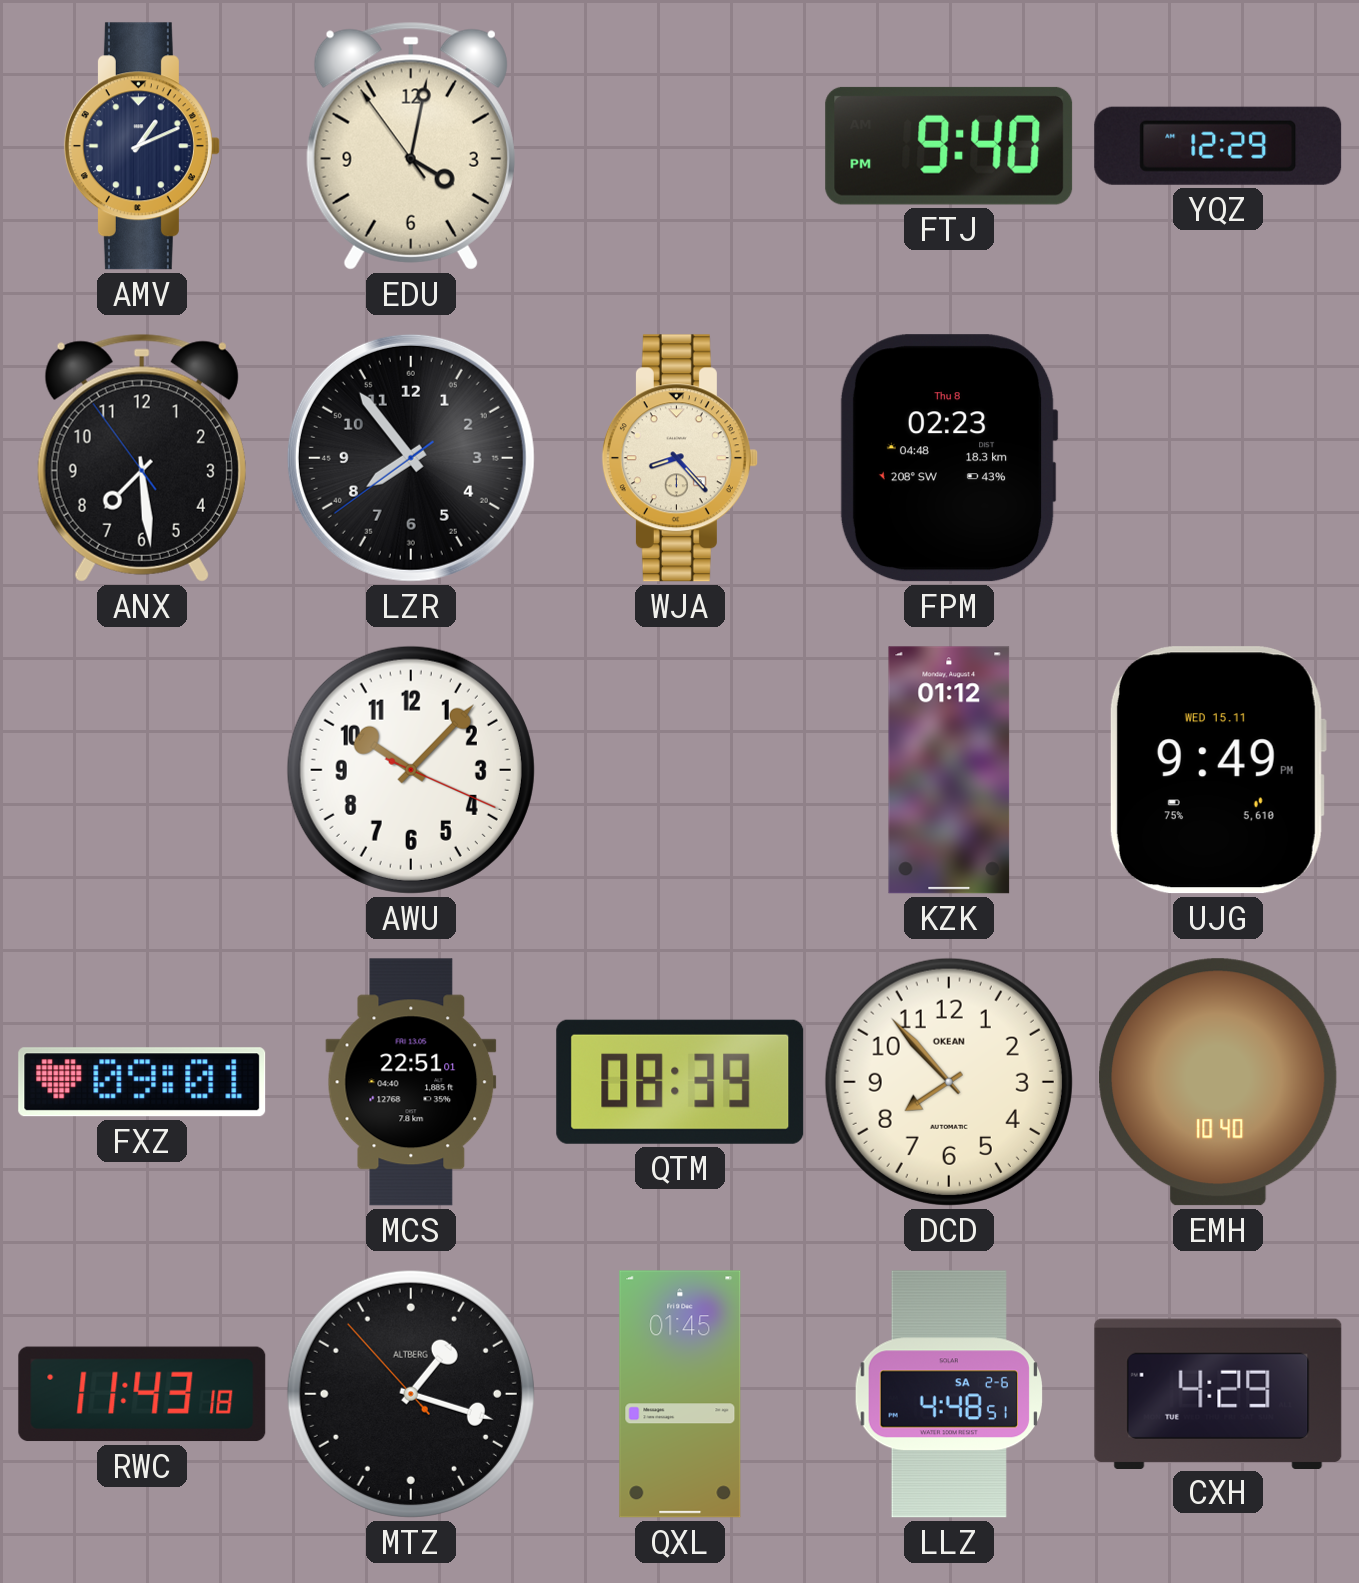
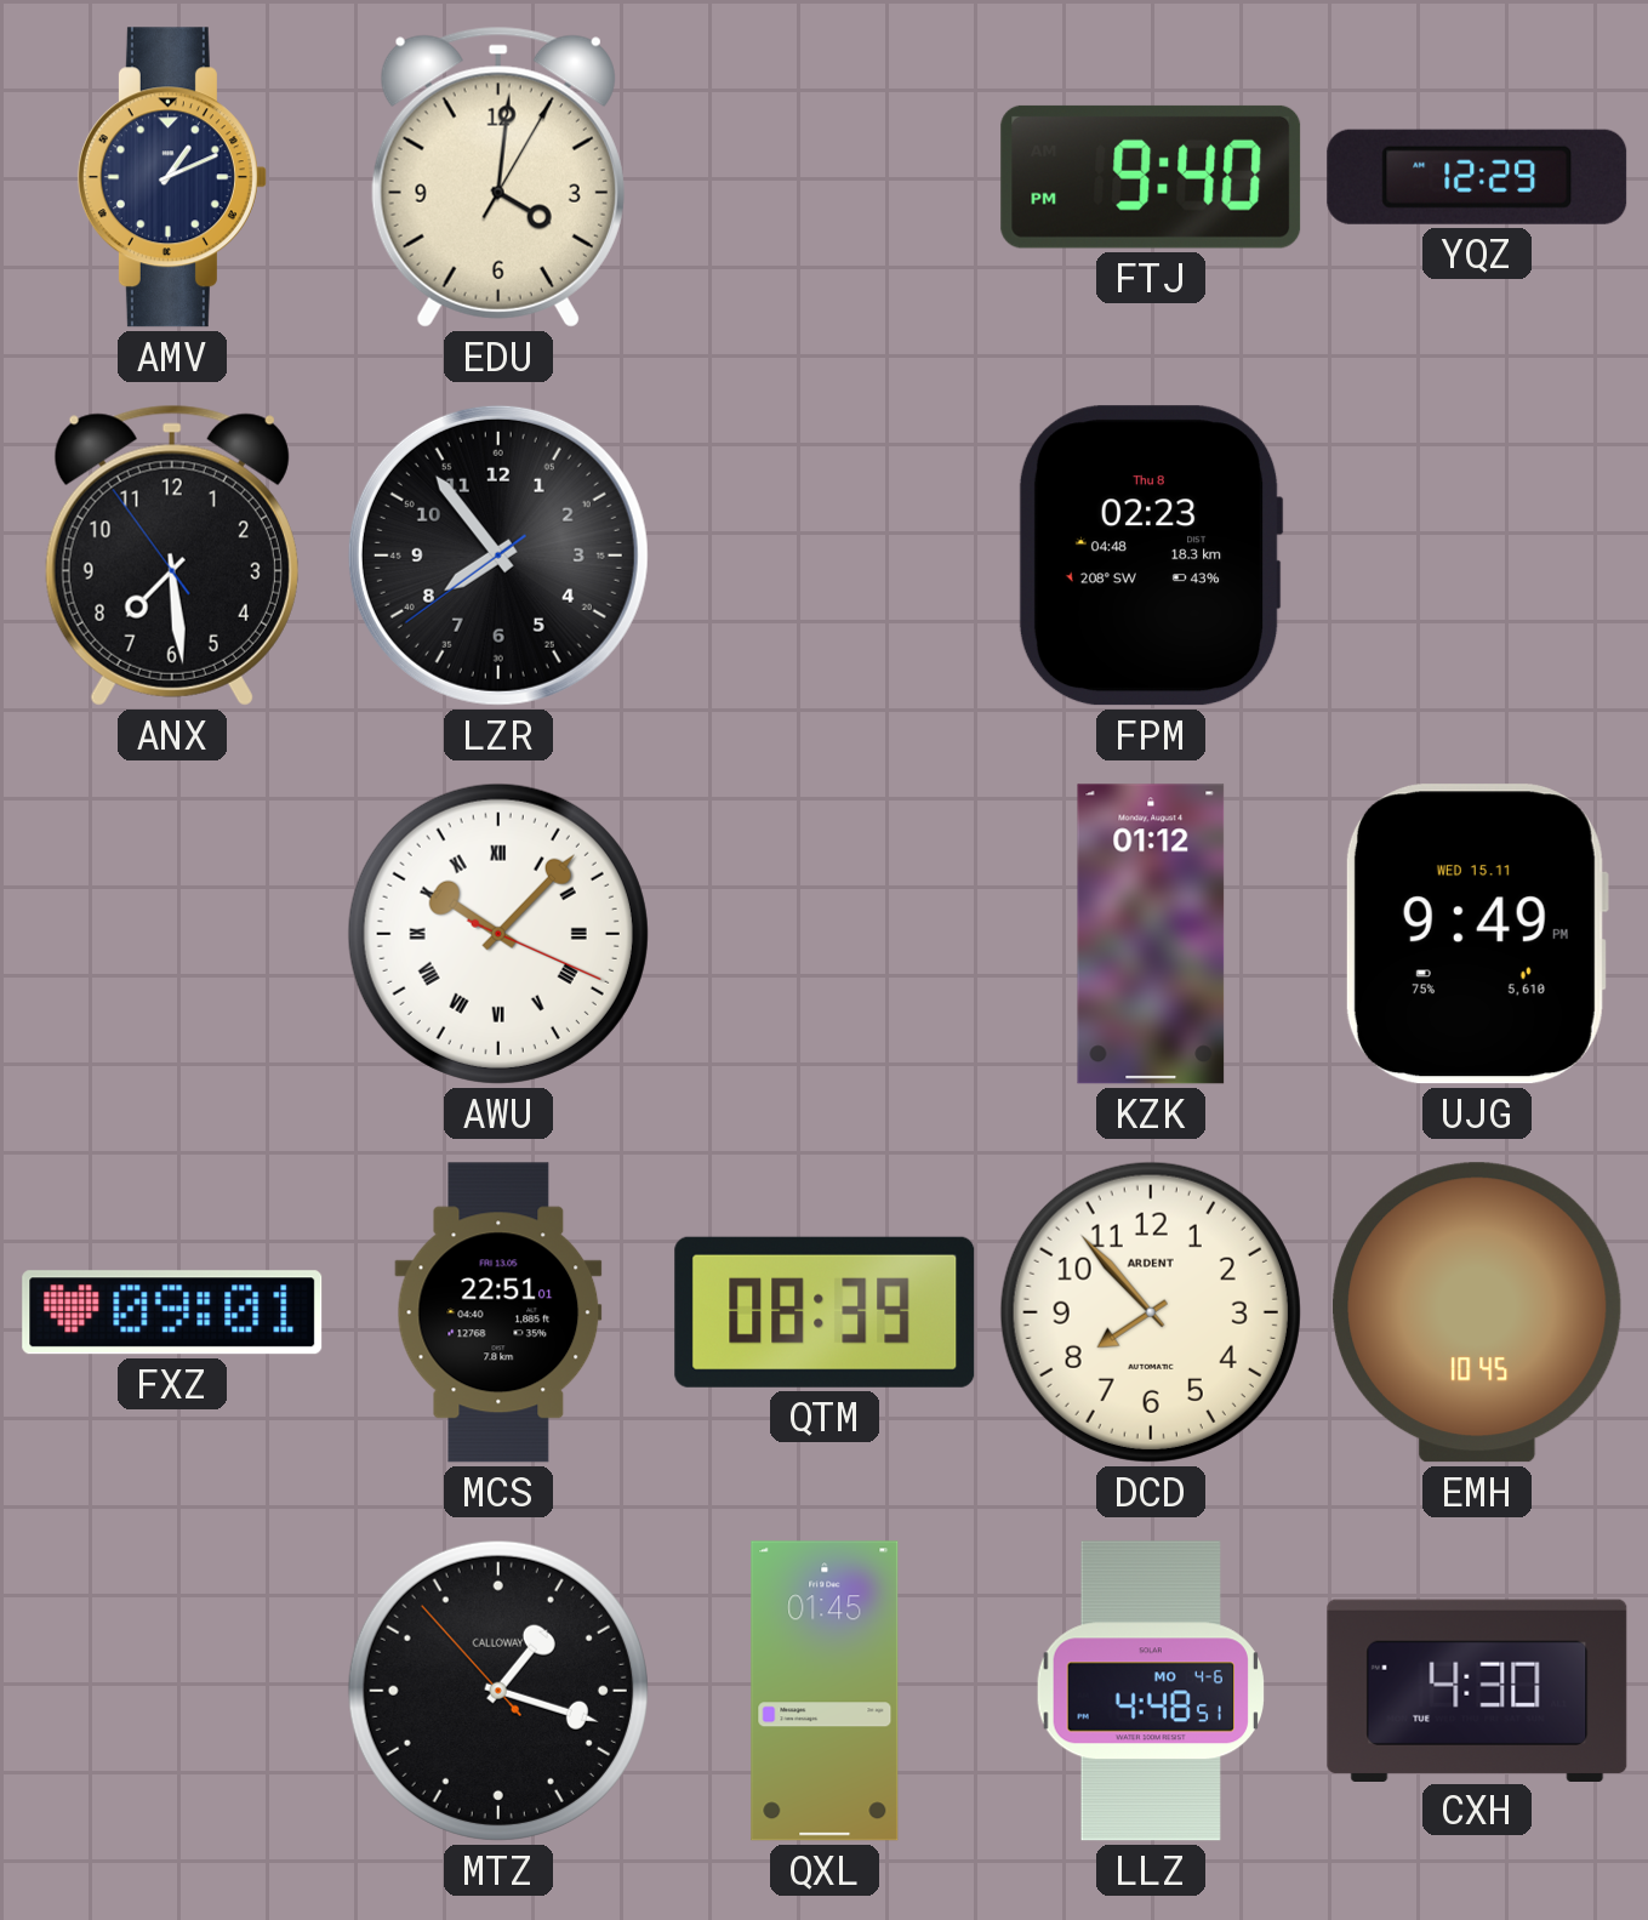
EDU: 4:01:54 -> 4:01:05 (498, 177)
WJA: 8:23 -> none (680, 458)
AWU numerals: Arabic -> Roman (498, 934)
DCD brand: OKEAN -> ARDENT (1151, 1312)
EMH: 10:40 -> 10:45 (1477, 1312)
RWC: 11:43 -> none (142, 1394)
MTZ brand: ALTBERG -> CALLOWAY (498, 1691)
LLZ date: SA 2-6 -> MO 4-6 (1151, 1691)
CXH: 4:29 -> 4:30 (1477, 1690)
